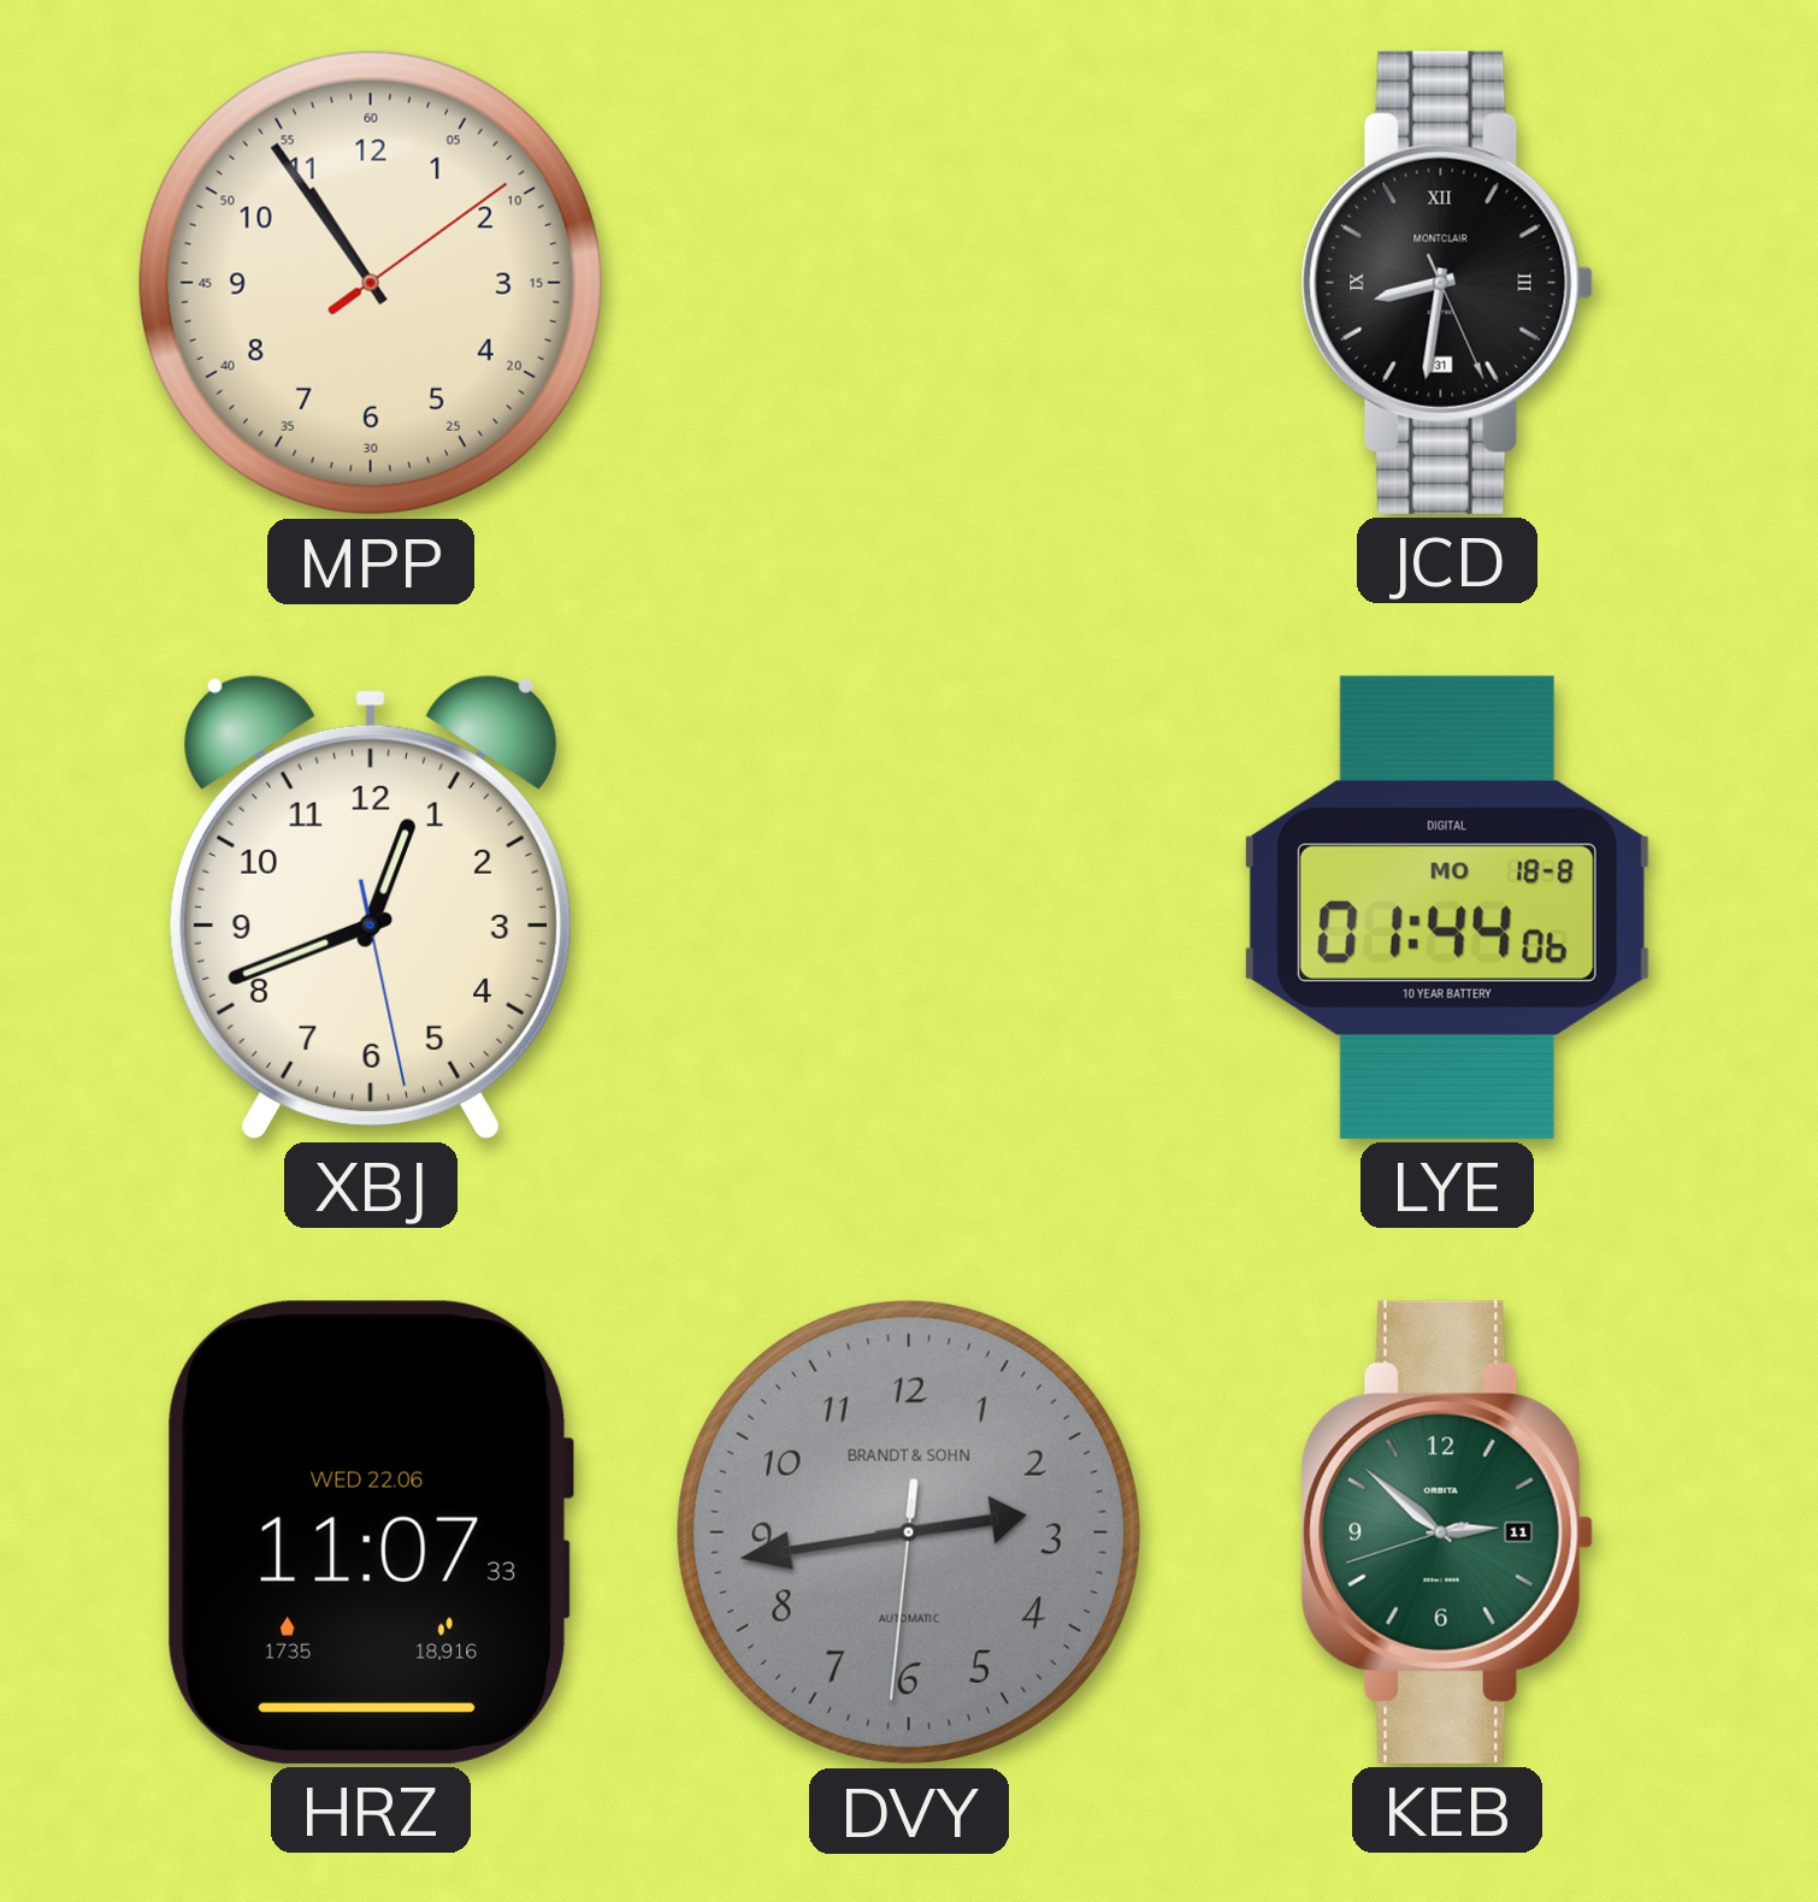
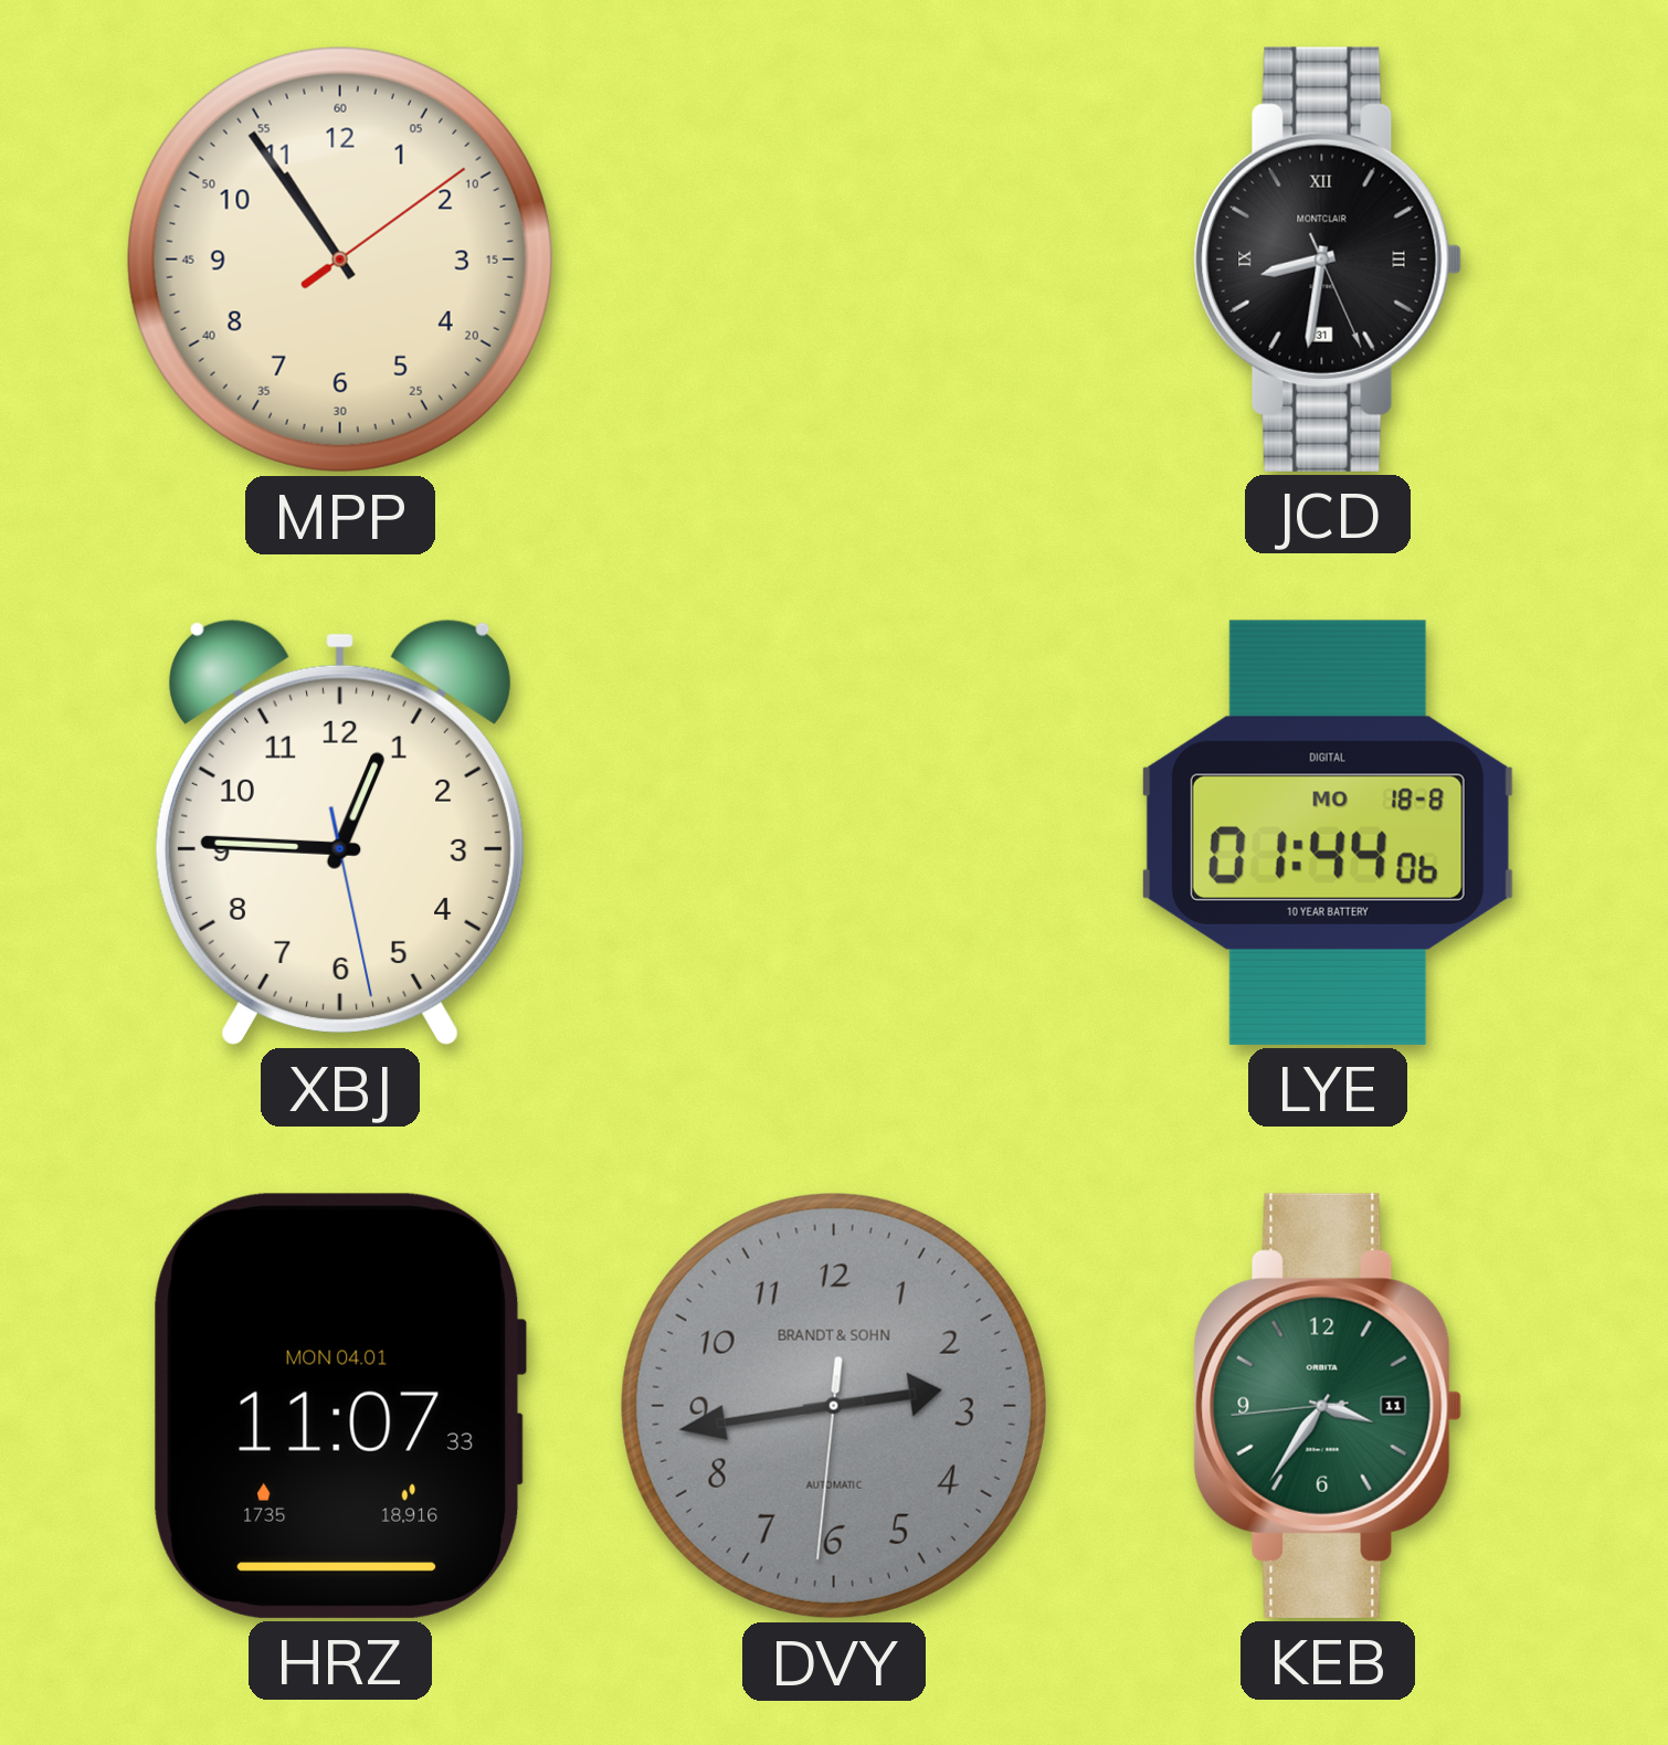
XBJ: 12:41 -> 12:45 (340, 832)
HRZ date: WED 22.06 -> MON 04.01 (340, 1406)
KEB: 2:51 -> 3:35 (1328, 1406)
